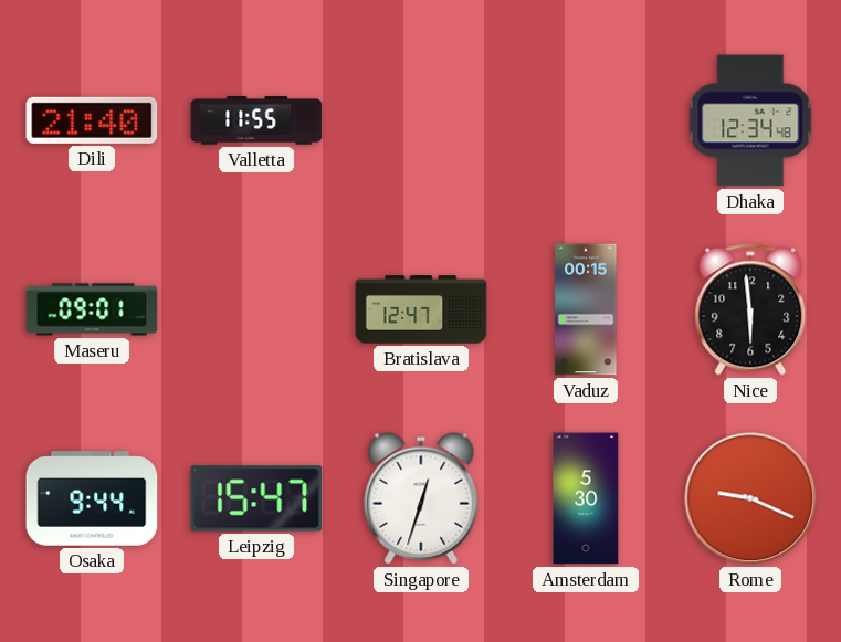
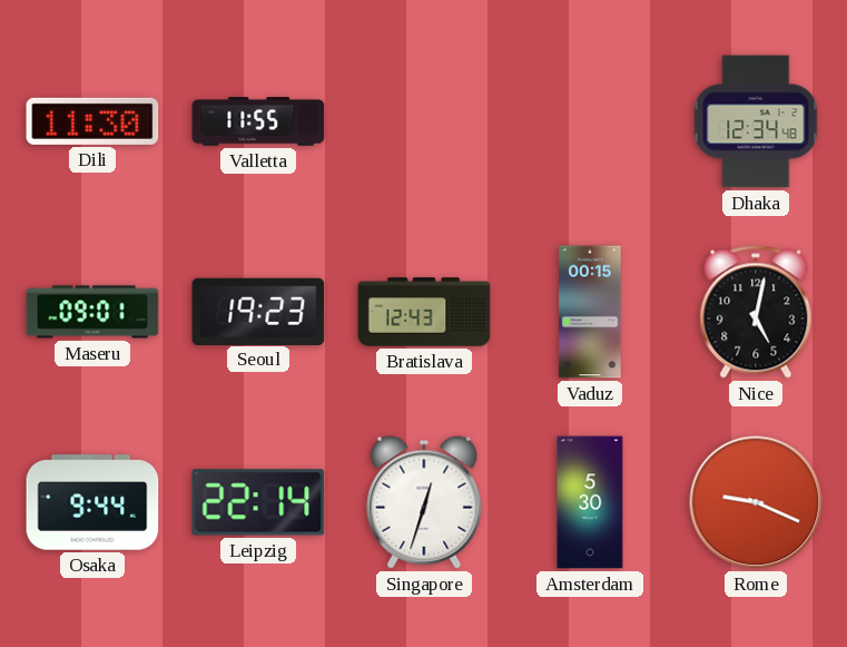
Dili: 21:40 -> 11:30 (92, 121)
Seoul: none -> 19:23 (258, 311)
Bratislava: 12:47 -> 12:43 (424, 312)
Nice: 5:59 -> 5:02 (756, 312)
Leipzig: 15:47 -> 22:14 (258, 502)
